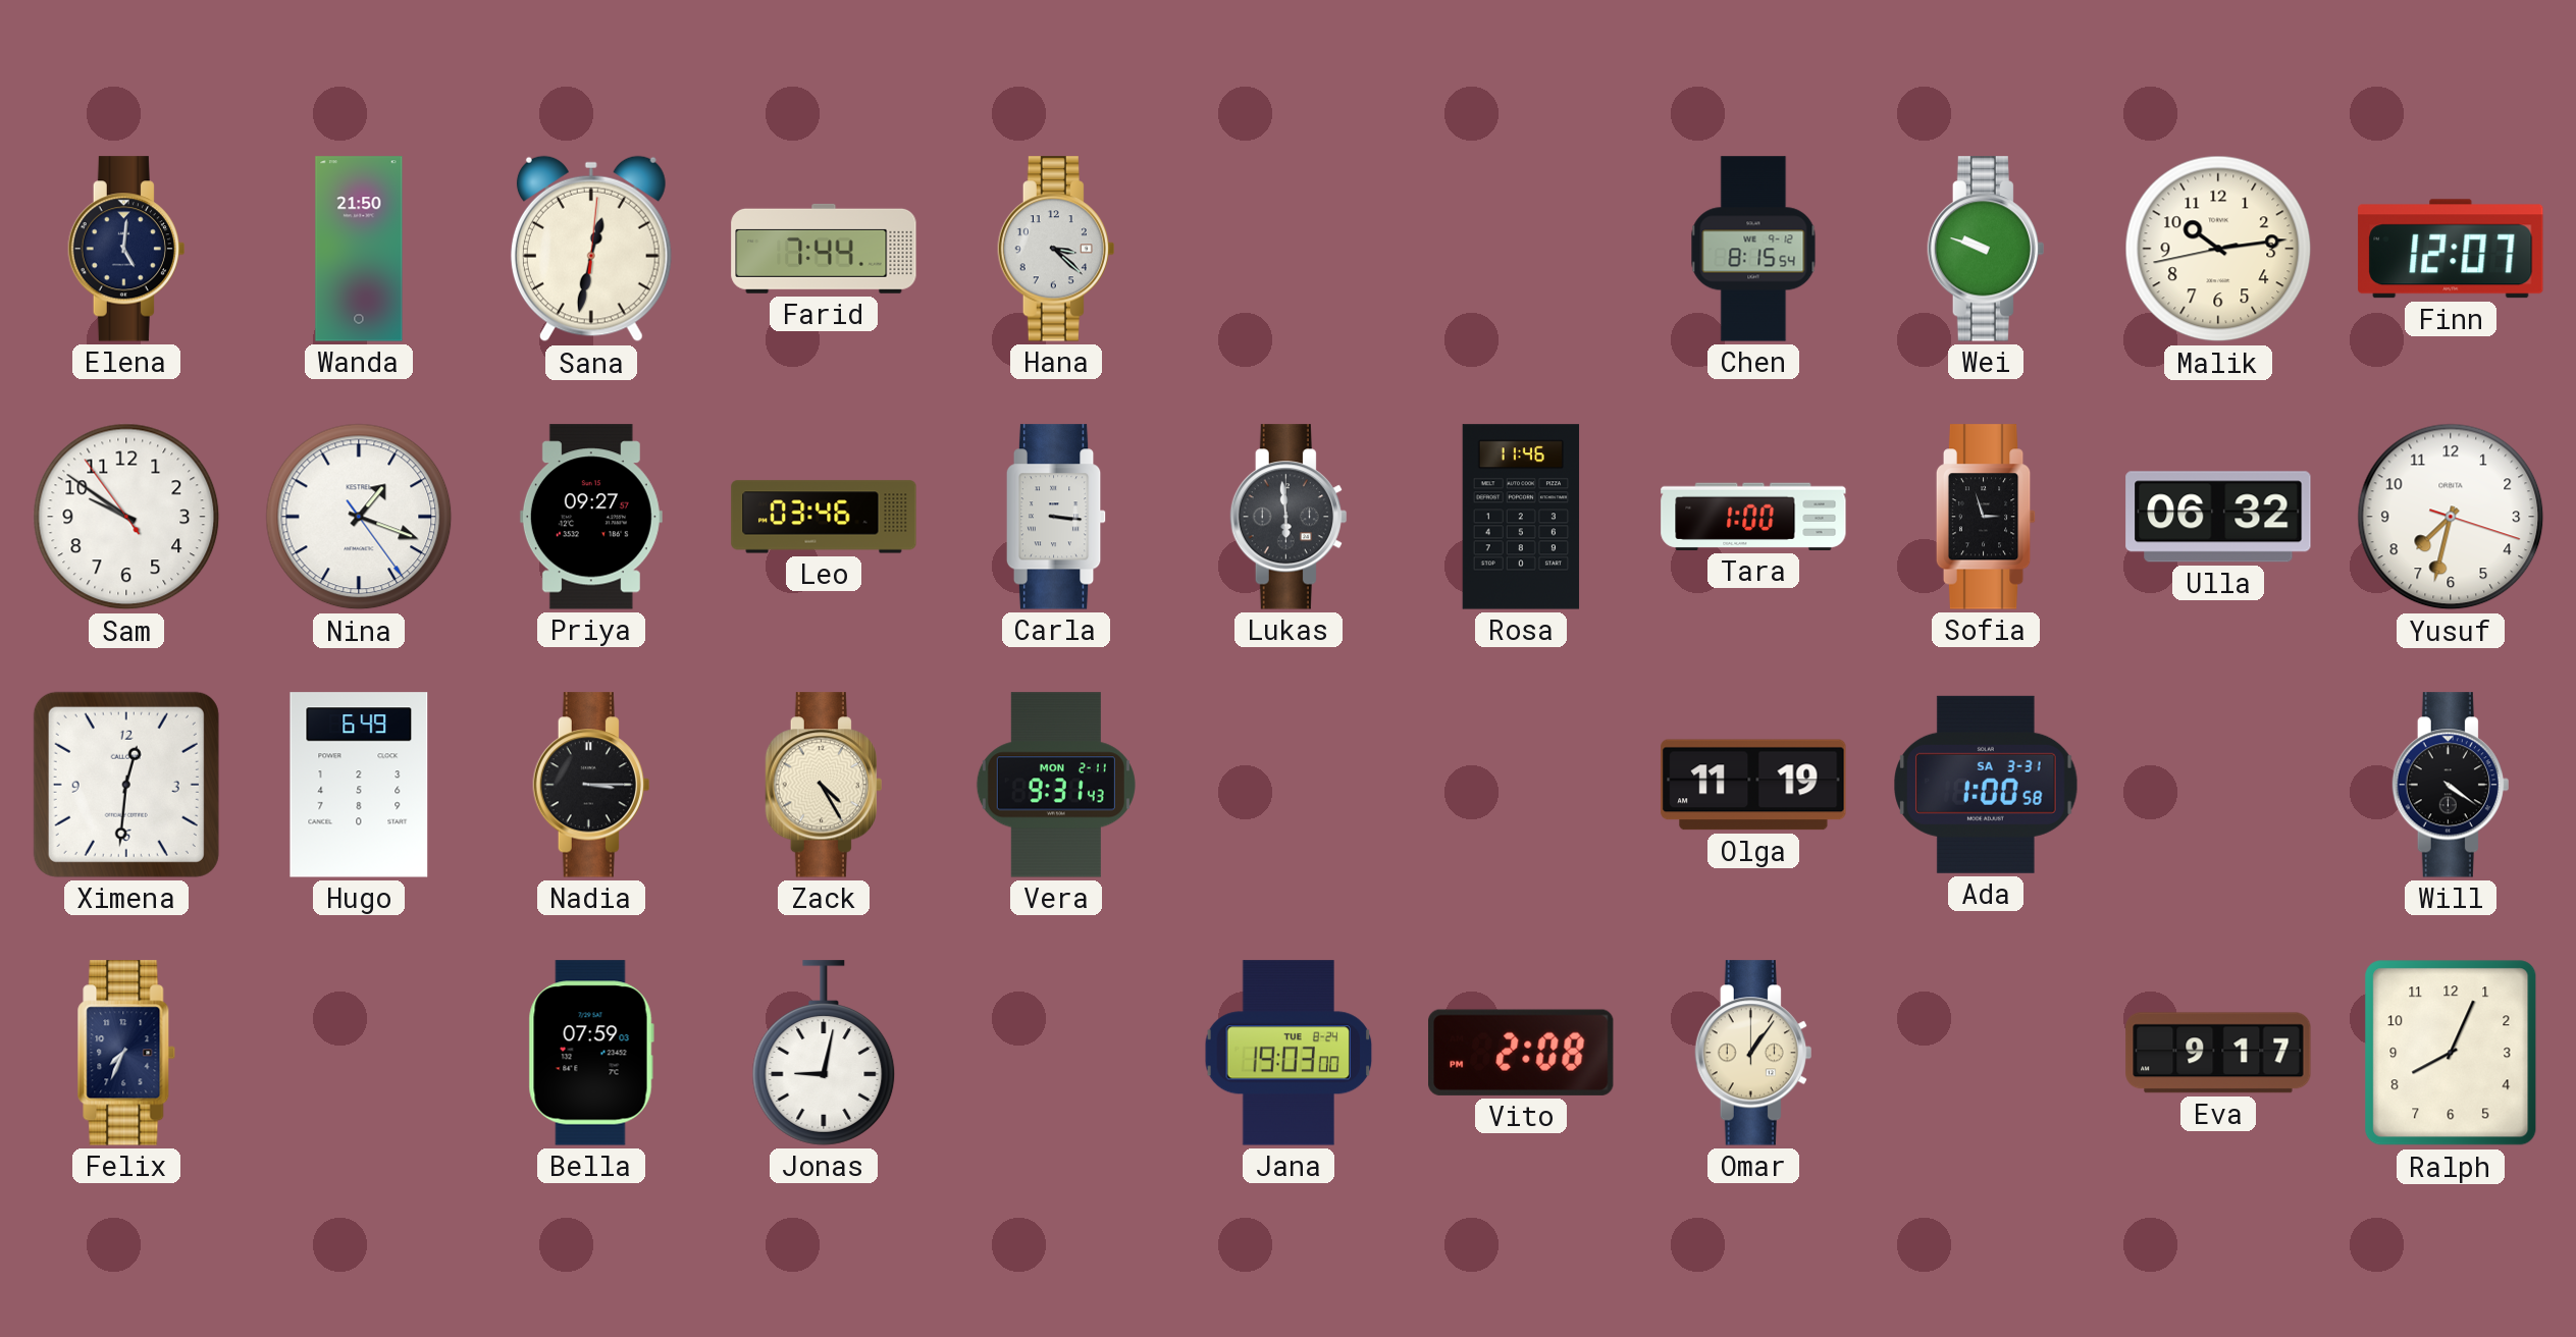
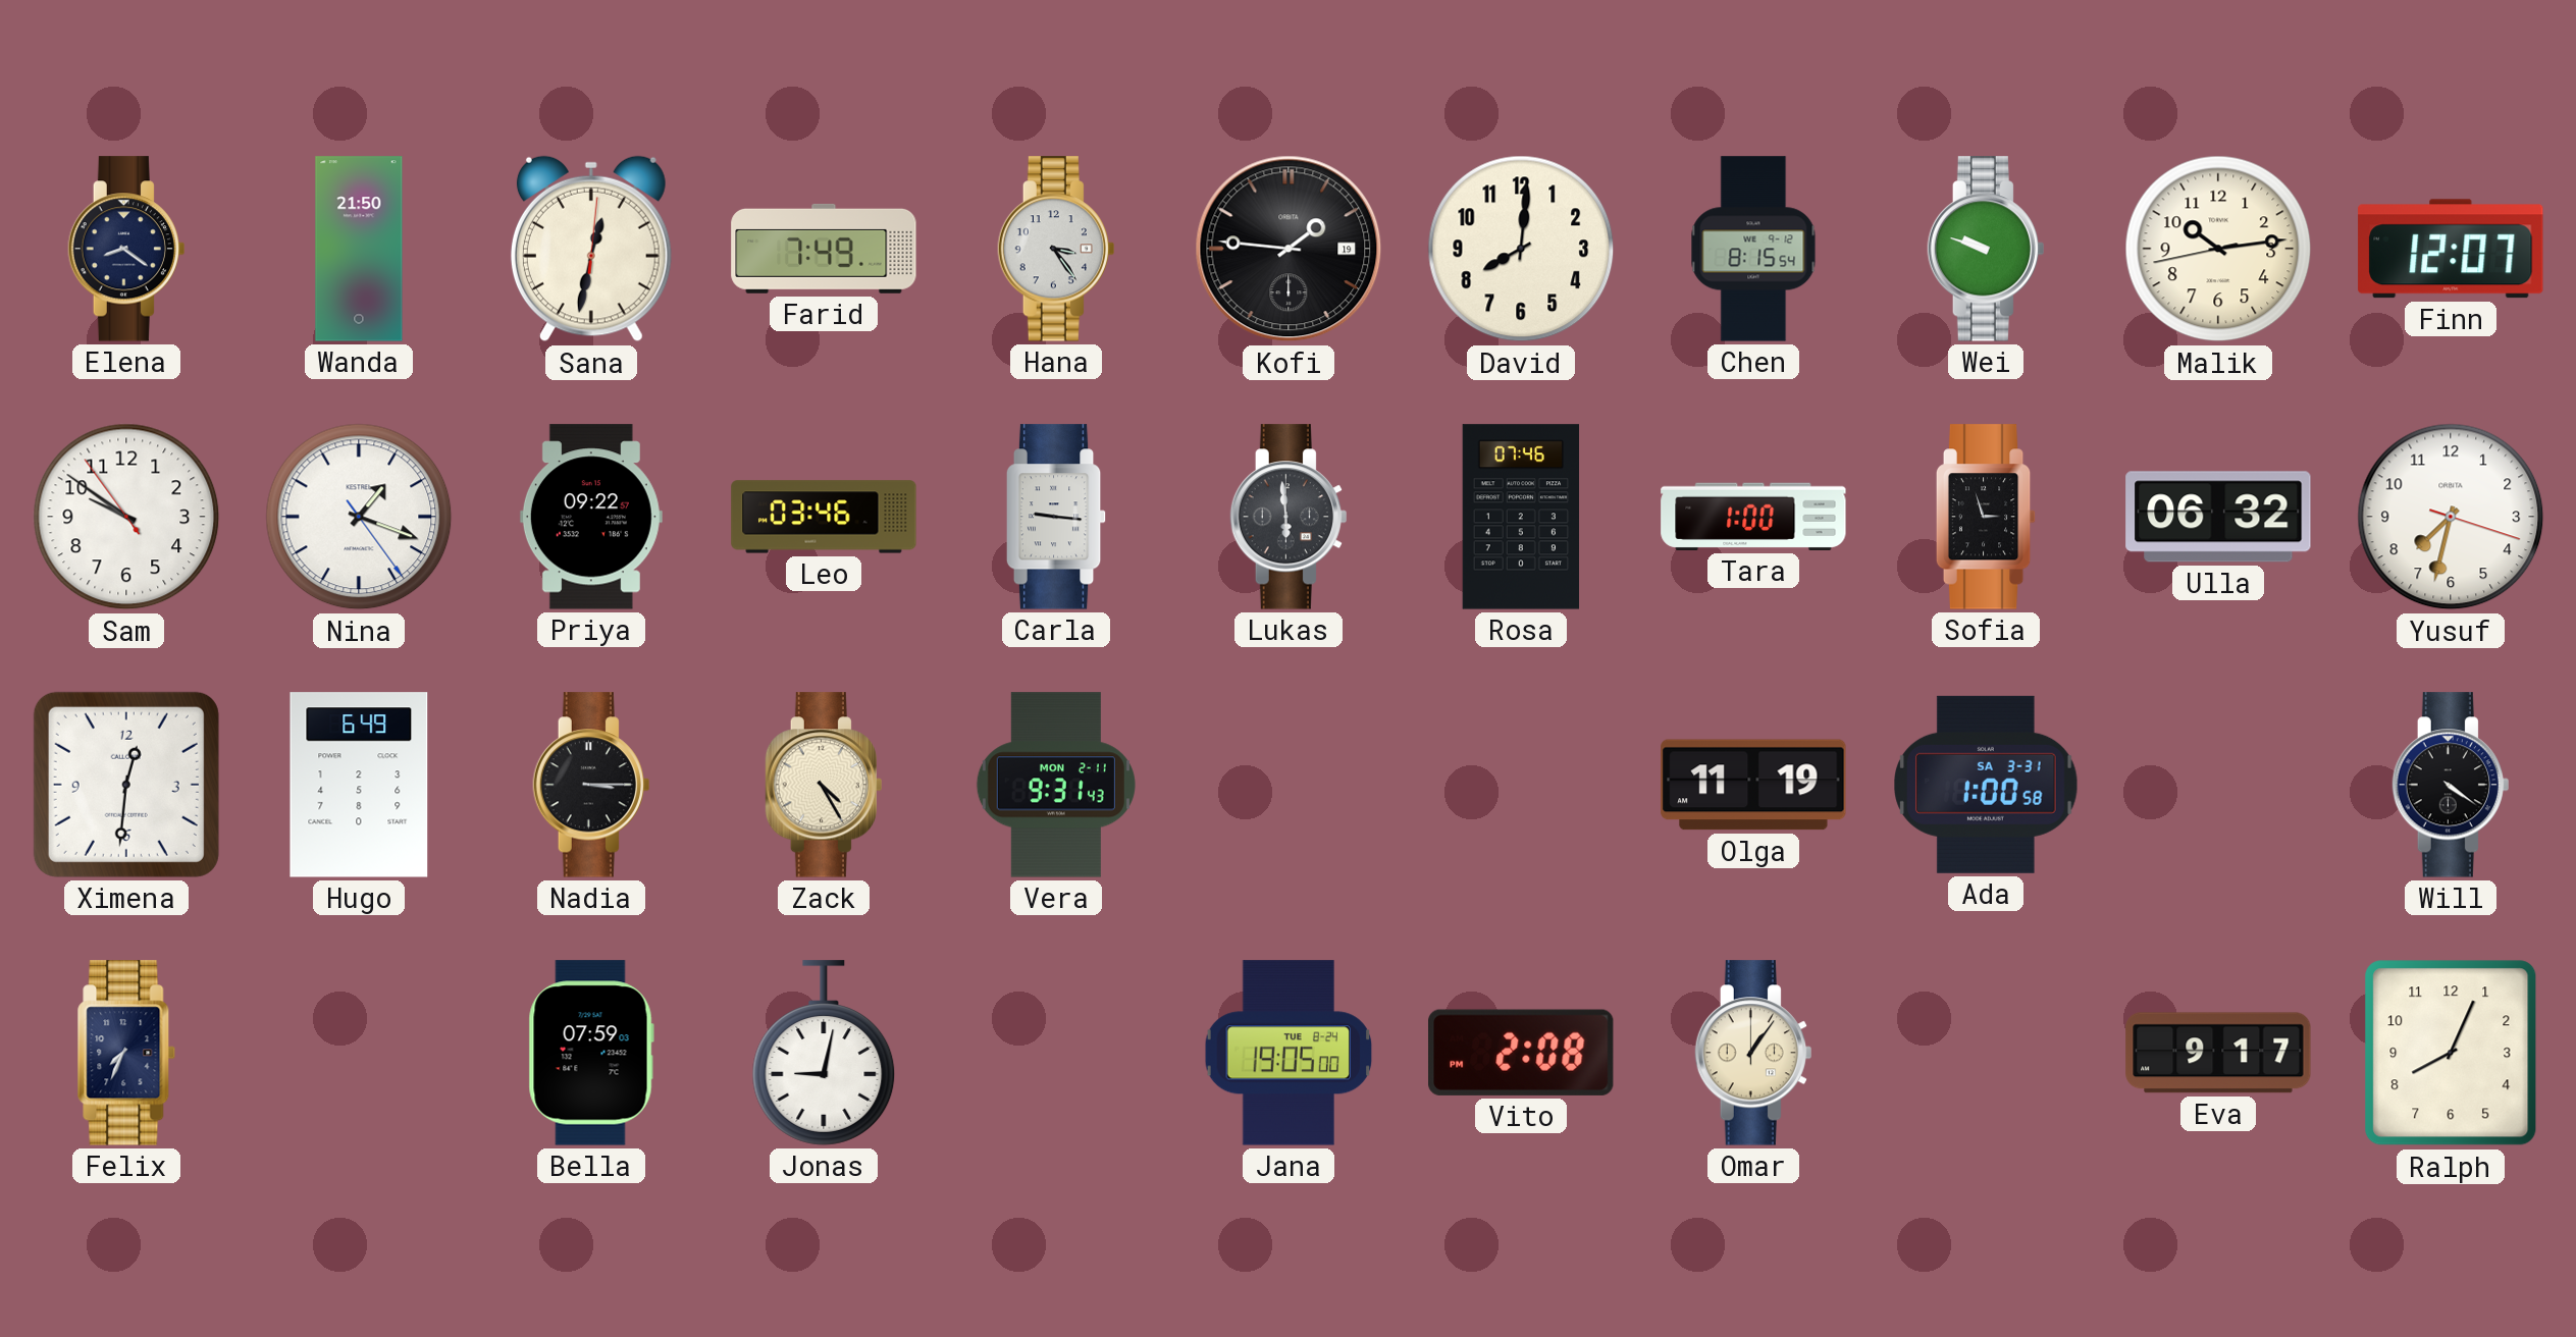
Elena: 5:01 -> 8:21 (126, 249)
Farid: 7:44 -> 7:49 (824, 249)
Hana: 3:22 -> 3:24 (1056, 249)
Kofi: none -> 1:46 (1289, 249)
David: none -> 8:01 (1521, 249)
Priya: 09:27 -> 09:22 (591, 517)
Carla: 3:16 -> 9:16 (1056, 517)
Rosa: 11:46 -> 07:46 (1521, 517)
Jana: 19:03 -> 19:05 (1289, 1053)
